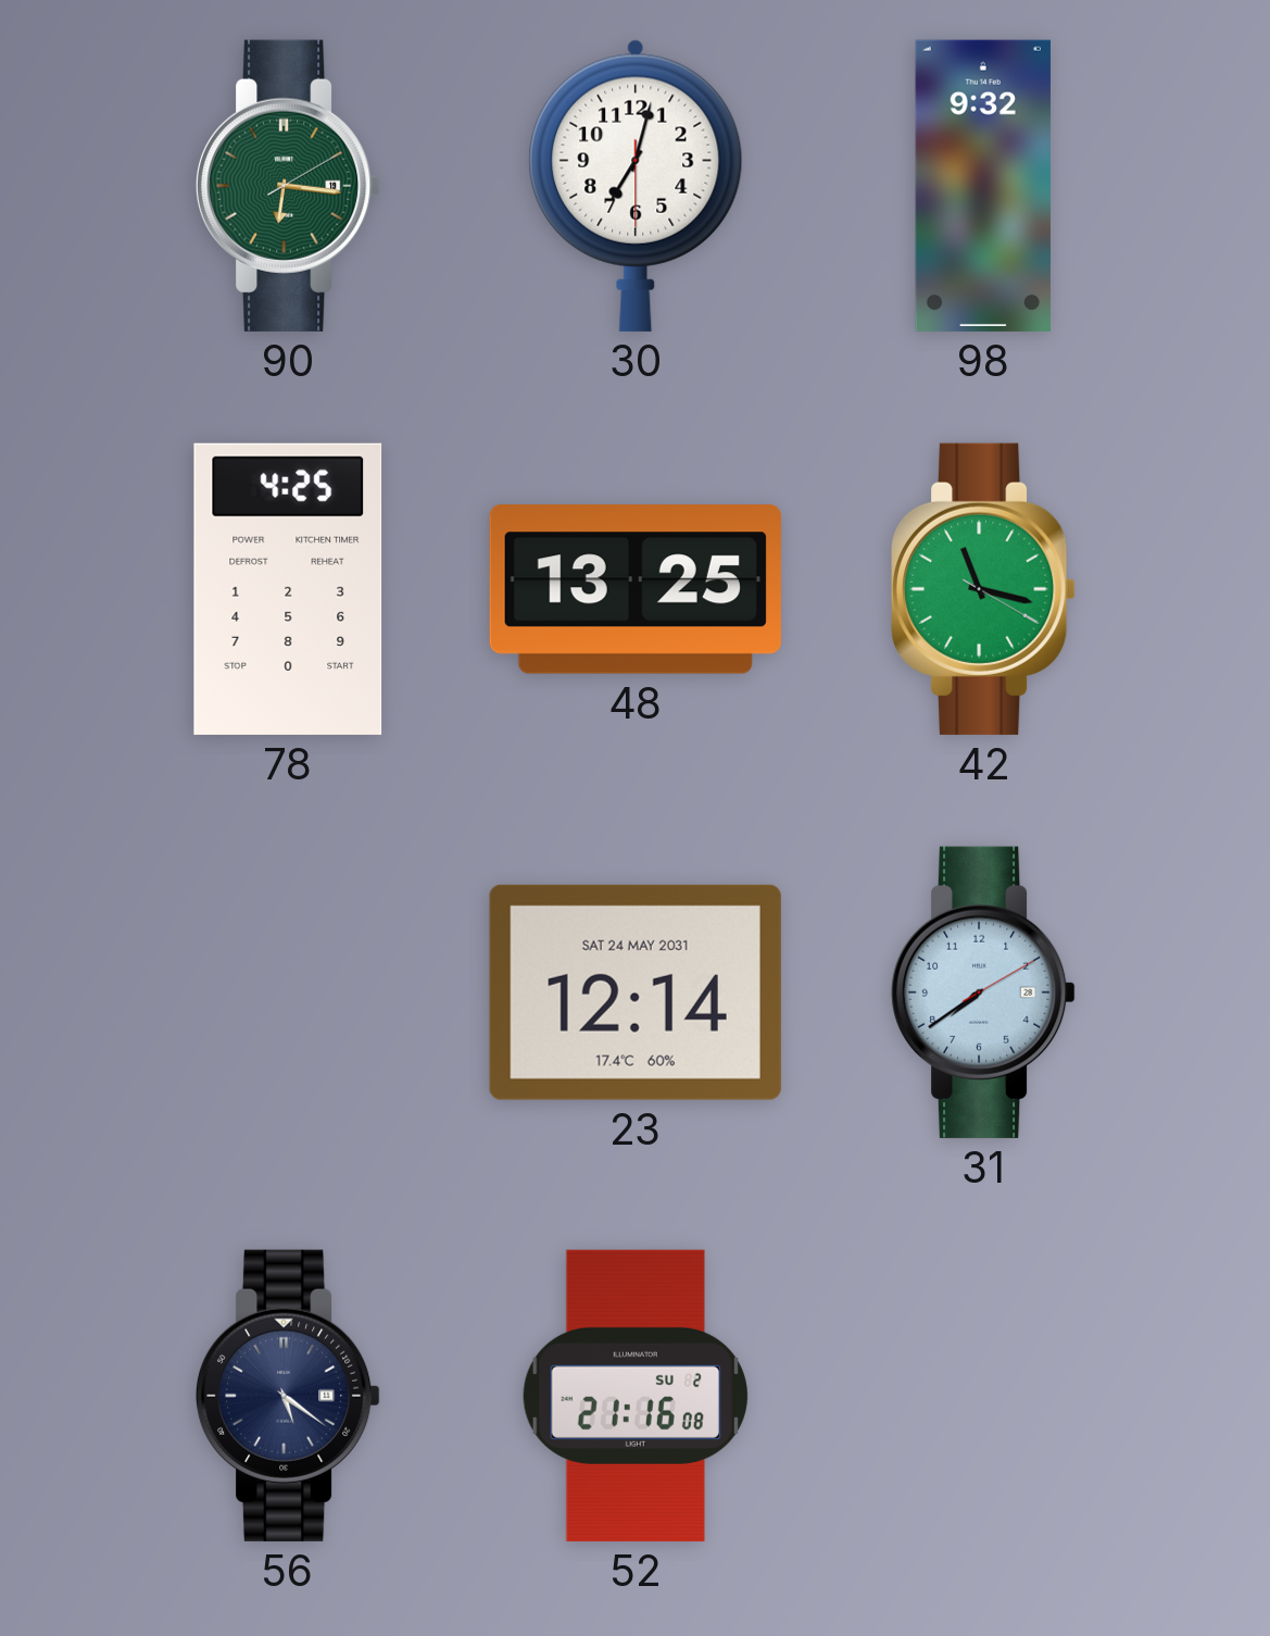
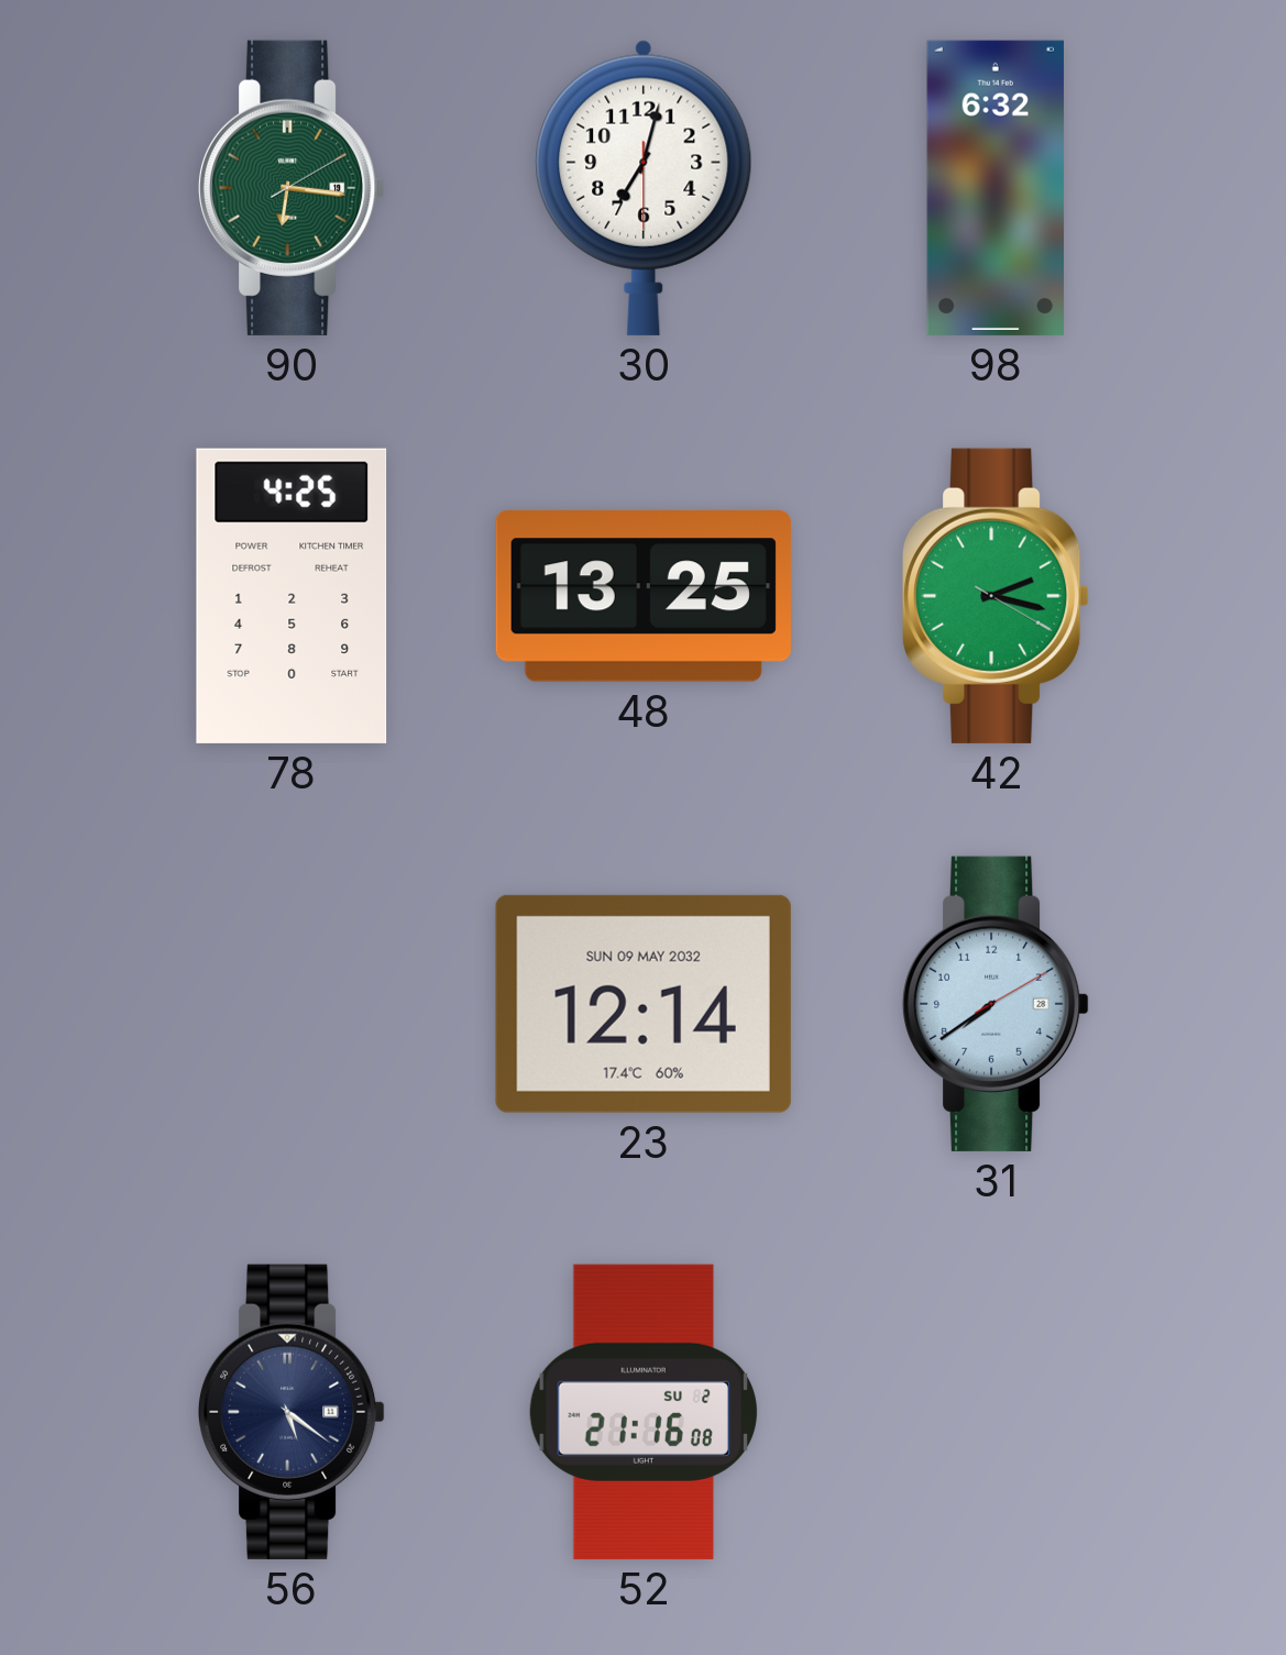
98: 9:32 -> 6:32 (994, 188)
42: 11:17 -> 2:17 (997, 596)
23 date: SAT 24 MAY 2031 -> SUN 09 MAY 2032 (644, 1004)
